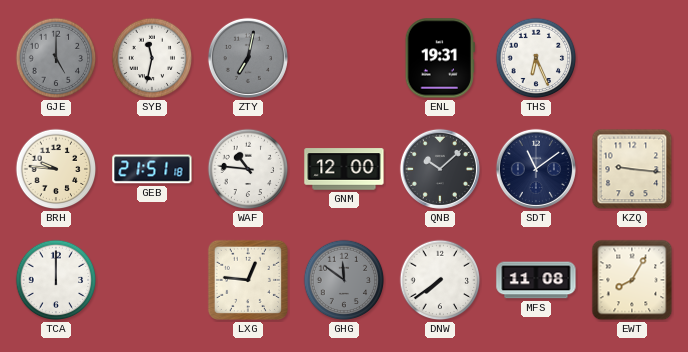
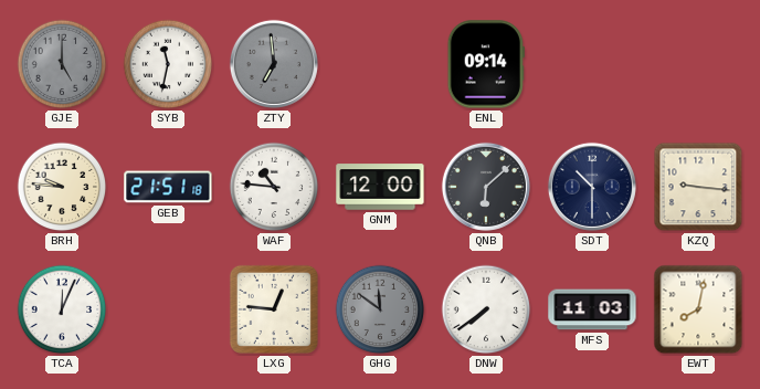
ZTY: 7:02 -> 6:59 (274, 64)
ENL: 19:31 -> 09:14 (486, 64)
THS: 6:26 -> none (536, 58)
QNB: 10:08 -> 6:08 (486, 187)
SDT: 11:09 -> 10:30 (592, 187)
TCA: 12:00 -> 12:04 (62, 309)
MFS: 11:08 -> 11:03 (592, 309)
EWT: 8:05 -> 8:02 (698, 309)
